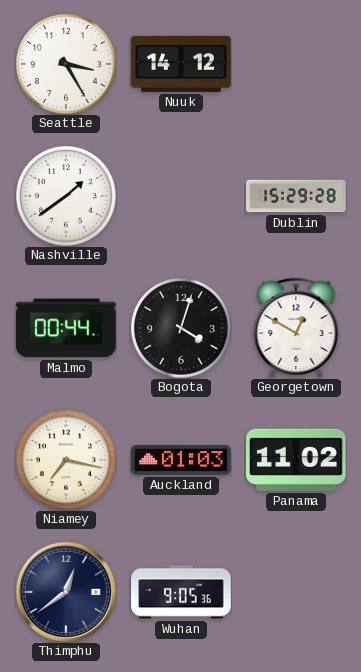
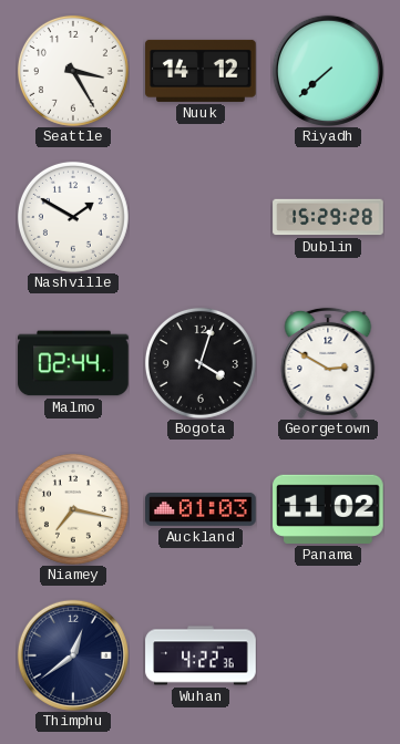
Riyadh: none -> 7:38 (328, 71)
Nashville: 1:39 -> 1:50 (73, 217)
Malmo: 00:44 -> 02:44 (73, 363)
Georgetown: 12:50 -> 2:50 (328, 363)
Wuhan: 9:05 -> 4:22 (201, 655)
